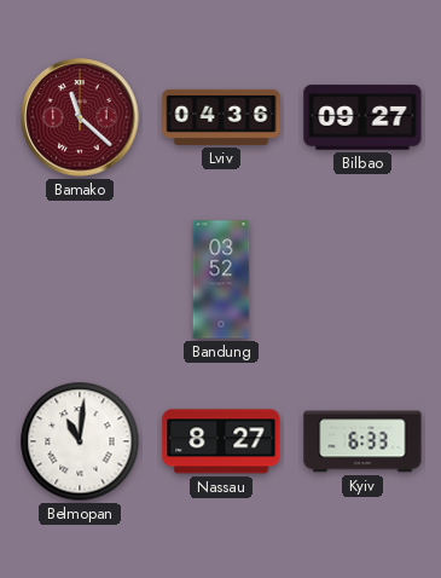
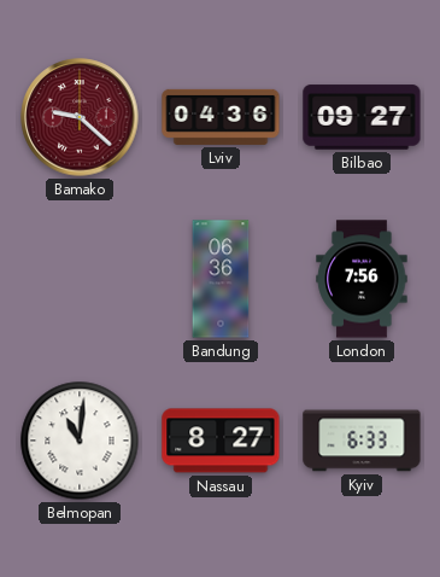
Bamako: 11:22 -> 9:22 (80, 117)
Bandung: 03:52 -> 06:36 (221, 279)
London: none -> 7:56 (362, 279)
